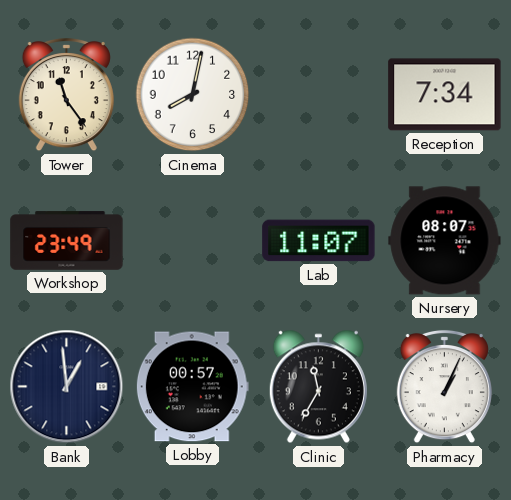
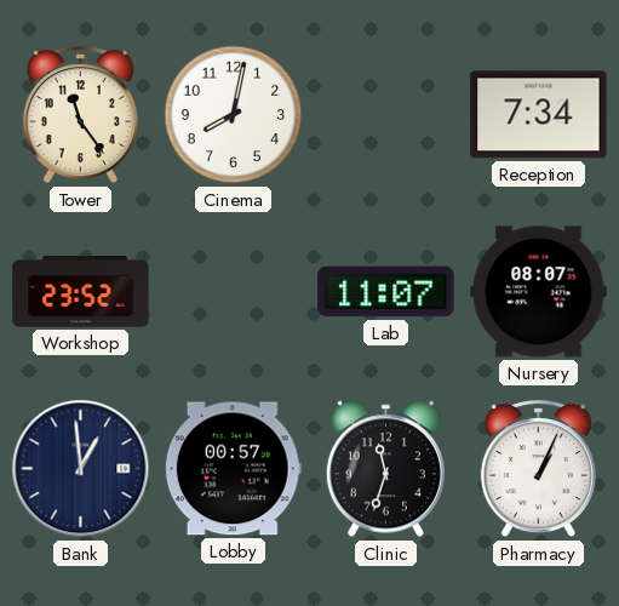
Workshop: 23:49 -> 23:52 (81, 292)
Clinic: 11:35 -> 11:33 (385, 469)
